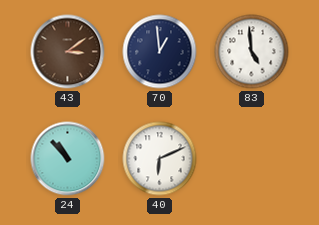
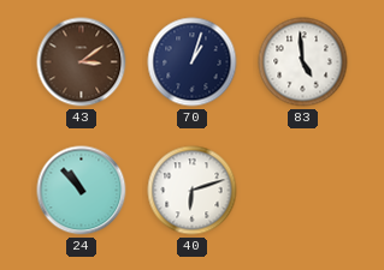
70: 12:59 -> 1:03 (193, 62)
40: 6:11 -> 6:12 (193, 191)
